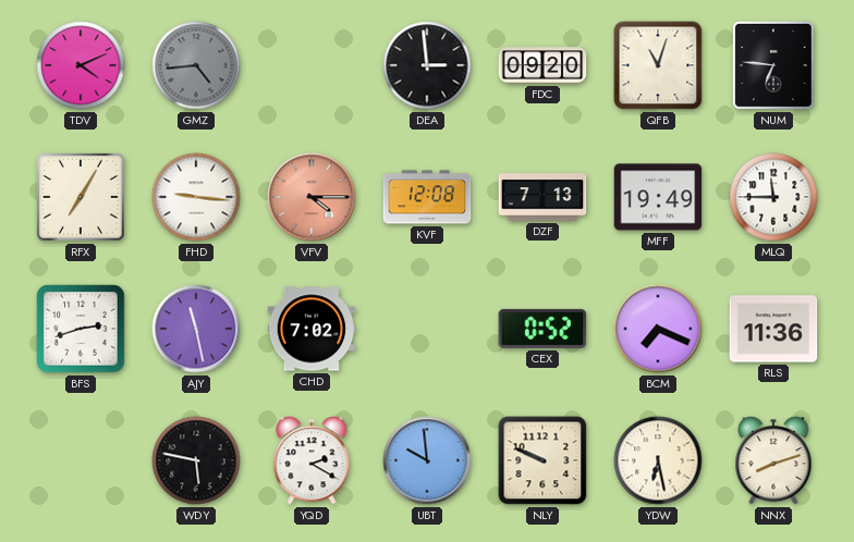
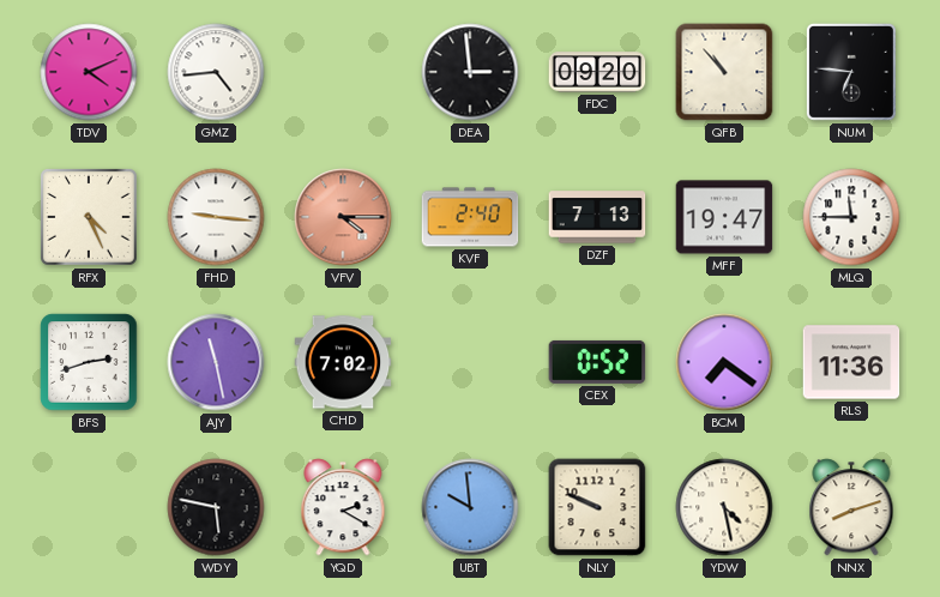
GMZ dial: grey -> white (216, 72)
QFB: 11:03 -> 10:53 (724, 72)
RFX: 7:05 -> 4:26 (90, 218)
KVF: 12:08 -> 2:40 (470, 217)
MFF: 19:49 -> 19:47 (724, 217)
BCM: 7:19 -> 7:21 (724, 362)
YDW: 6:28 -> 4:28 (724, 507)
